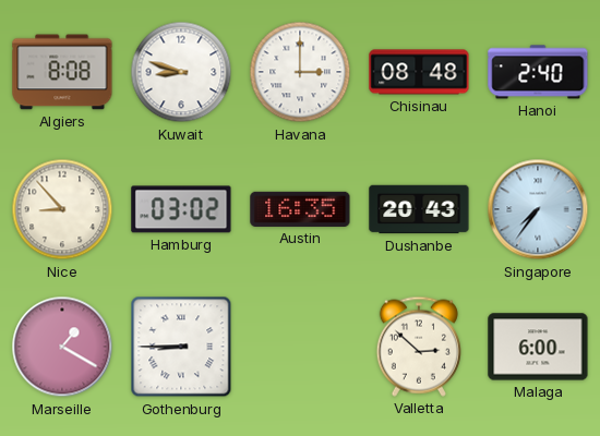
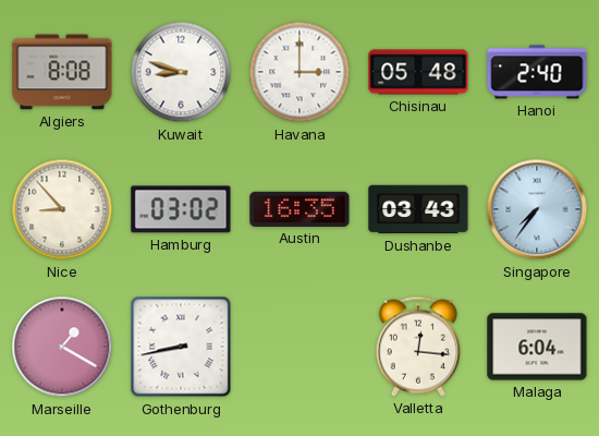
Chisinau: 08:48 -> 05:48 (418, 72)
Dushanbe: 20:43 -> 03:43 (418, 209)
Gothenburg: 8:45 -> 8:43 (181, 347)
Valletta: 2:52 -> 12:16 (418, 347)
Malaga: 6:00 -> 6:04 (537, 347)
